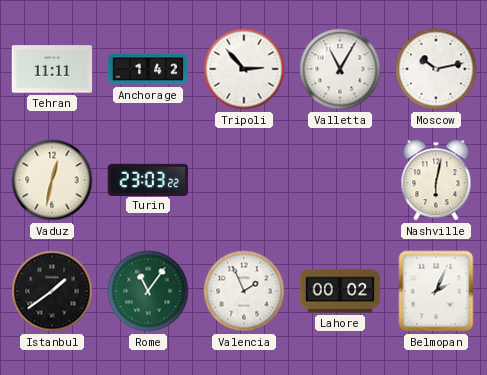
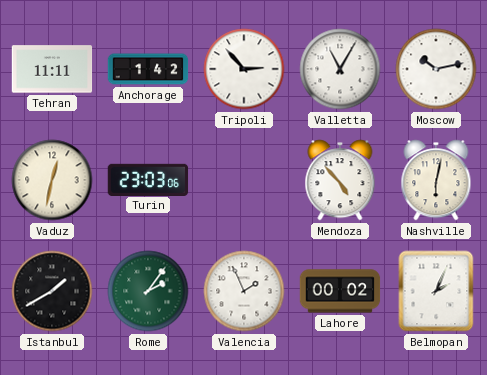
Turin: 23:03:22 -> 23:03:06 (148, 179)
Mendoza: none -> 4:53 (340, 180)
Istanbul: 1:39 -> 1:40 (52, 291)
Rome: 11:06 -> 2:06 (148, 291)
